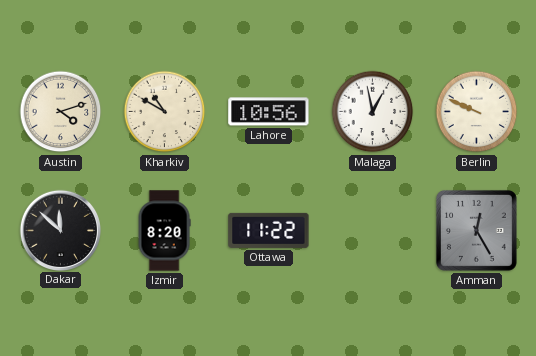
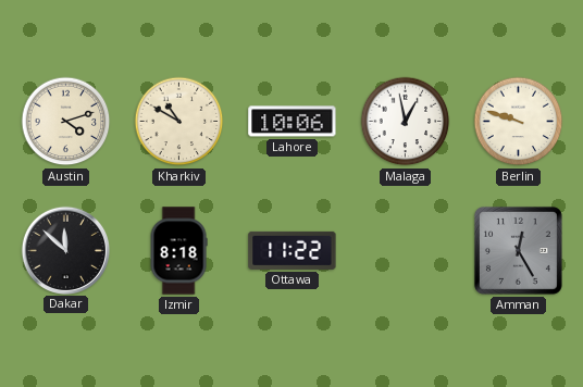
Lahore: 10:56 -> 10:06 (293, 122)
Berlin: 9:49 -> 9:48 (519, 122)
Izmir: 8:20 -> 8:18 (178, 251)
